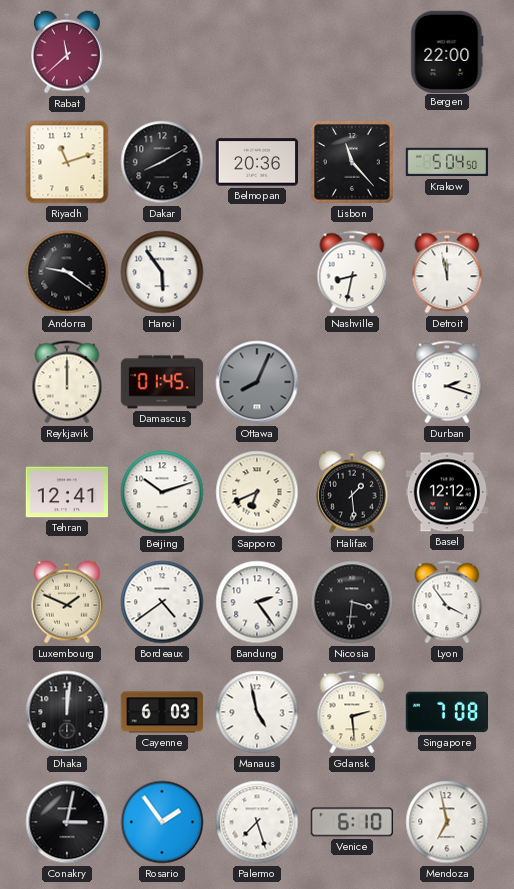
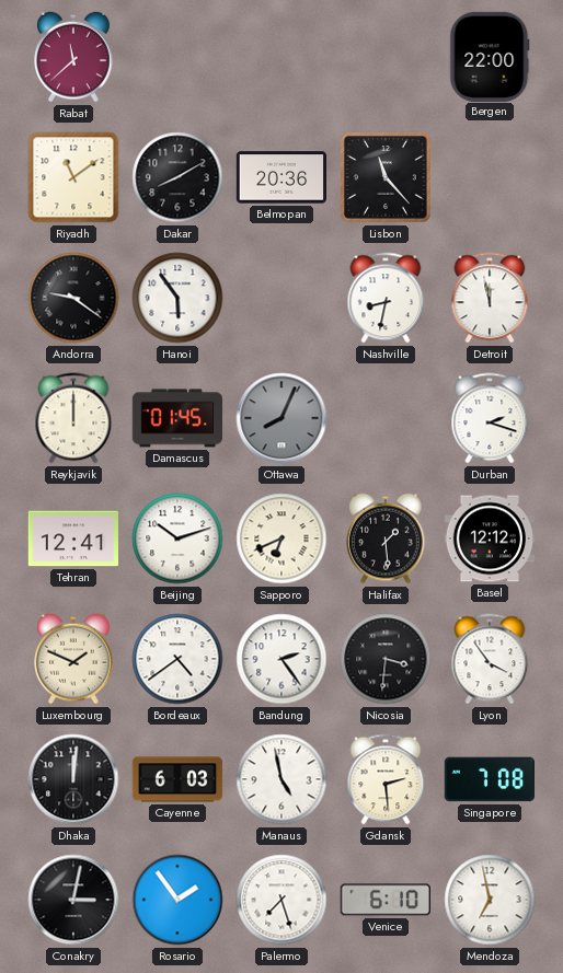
Riyadh: 11:12 -> 11:09 (73, 177)
Krakow: 5:04 -> none (447, 162)
